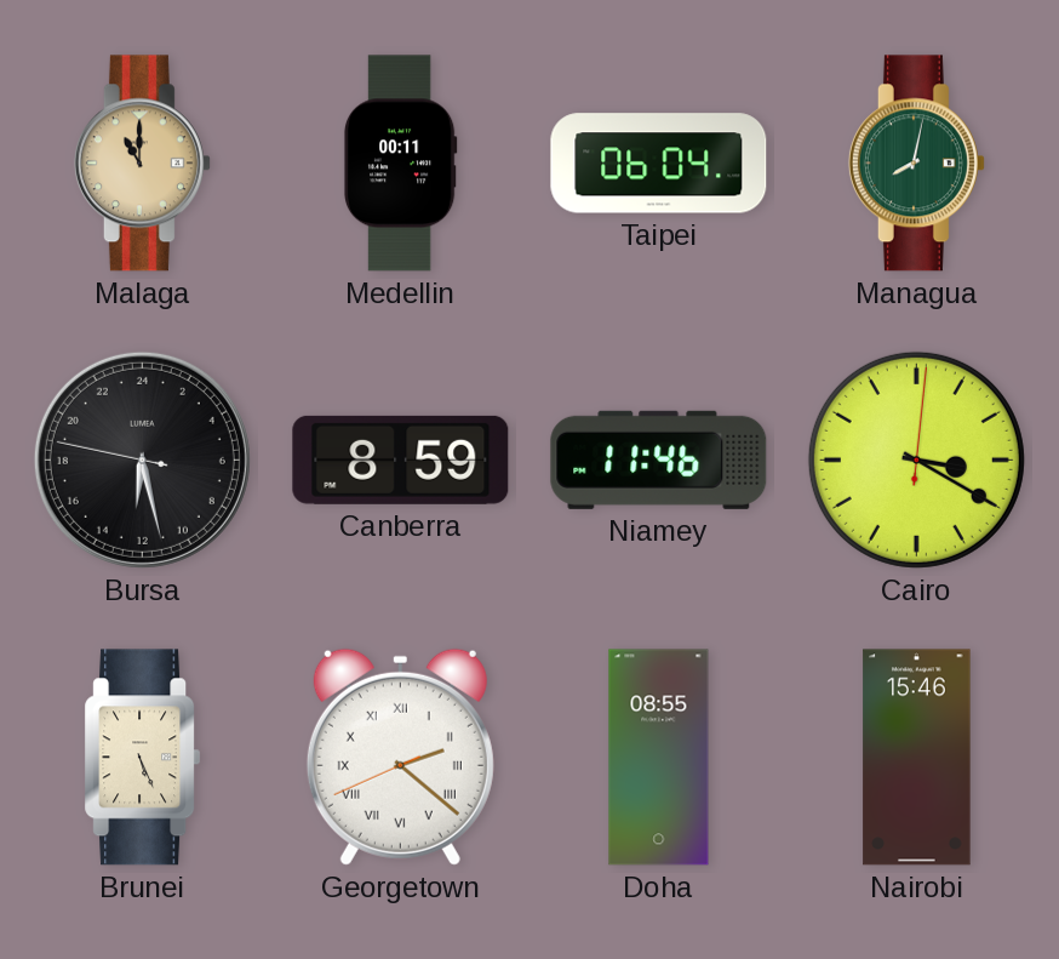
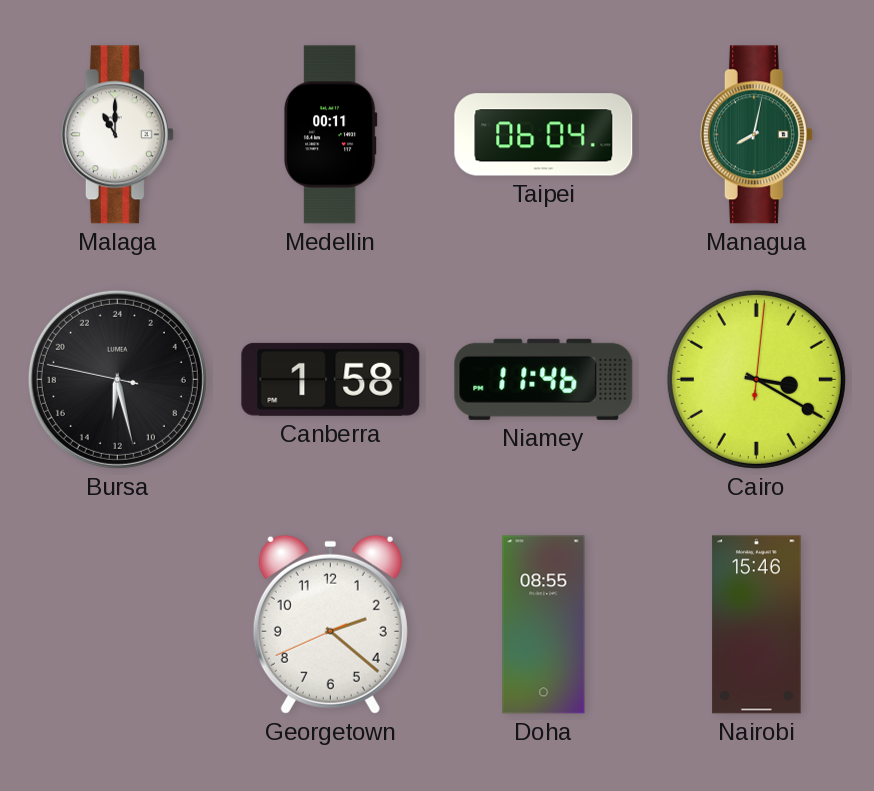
Malaga dial: champagne -> white (117, 135)
Canberra: 8:59 -> 1:58 (331, 379)
Brunei: 5:26 -> none (143, 758)
Georgetown numerals: Roman -> Arabic (330, 624)
